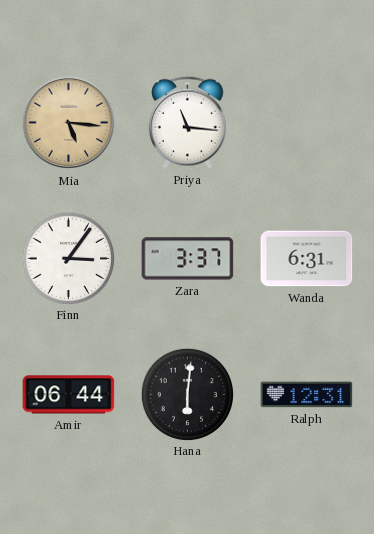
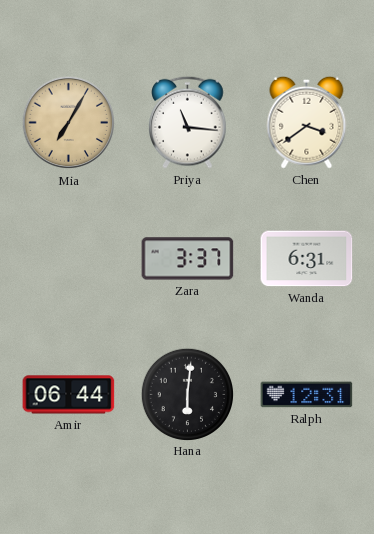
Mia: 5:16 -> 7:05 (69, 123)
Chen: none -> 3:39 (307, 122)
Finn: 3:06 -> none (68, 258)
